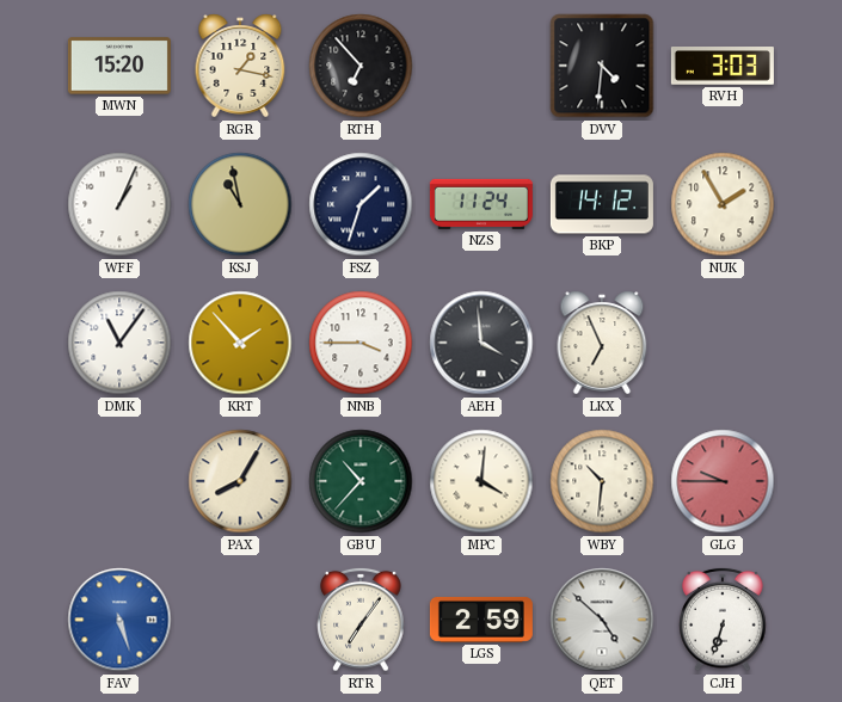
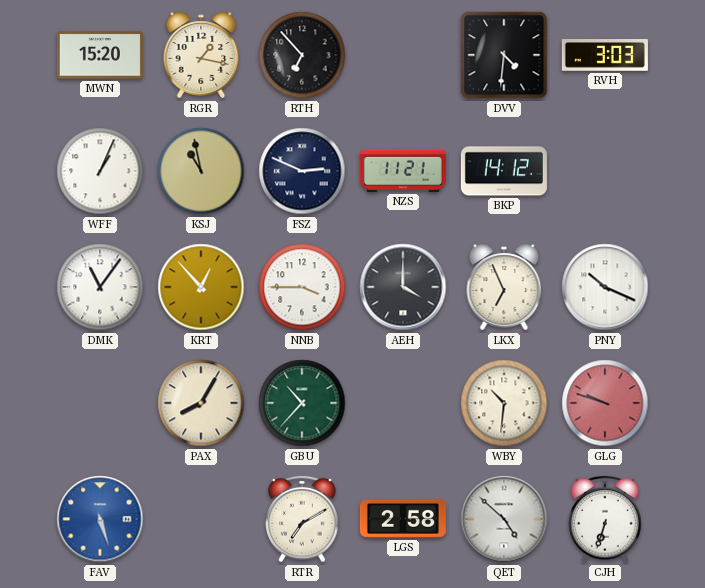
FSZ: 1:33 -> 2:49 (302, 171)
NZS: 11:24 -> 11:21 (403, 171)
NUK: 1:55 -> none (723, 204)
KRT: 1:53 -> 12:53 (201, 287)
AEH: 3:59 -> 4:00 (403, 287)
PNY: none -> 10:19 (605, 287)
MPC: 4:01 -> none (481, 481)
GLG: 9:45 -> 9:48 (605, 403)
RTR: 7:06 -> 7:10 (302, 519)
LGS: 2:59 -> 2:58 (403, 519)
